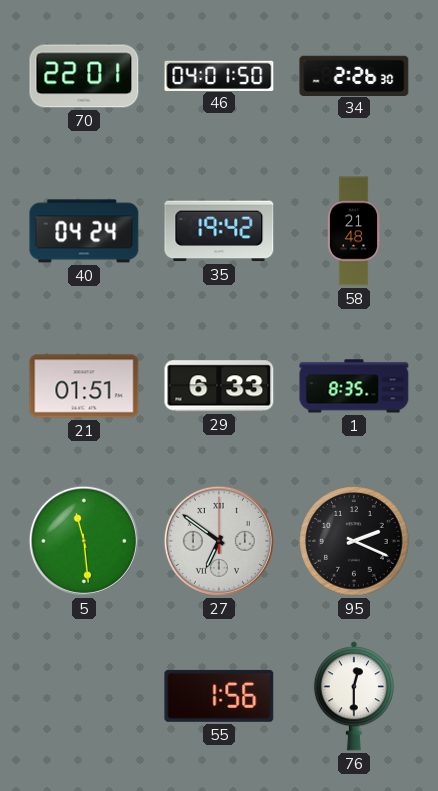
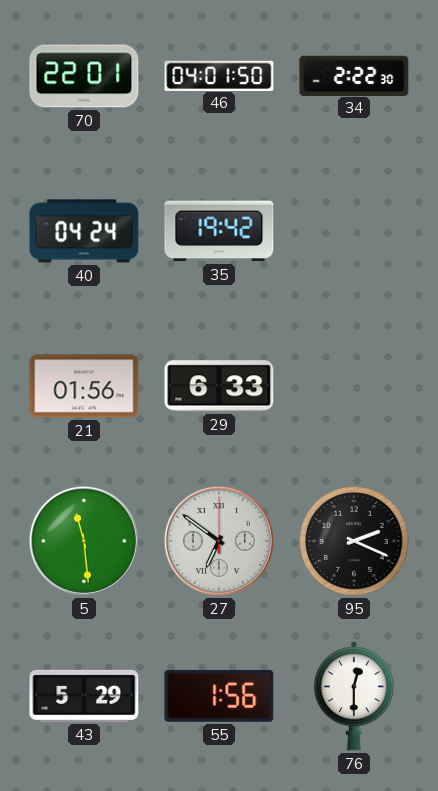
34: 2:26 -> 2:22 (354, 75)
58: 21:48 -> none (354, 231)
21: 01:51 -> 01:56 (84, 386)
1: 8:35 -> none (354, 386)
43: none -> 5:29 (84, 696)
